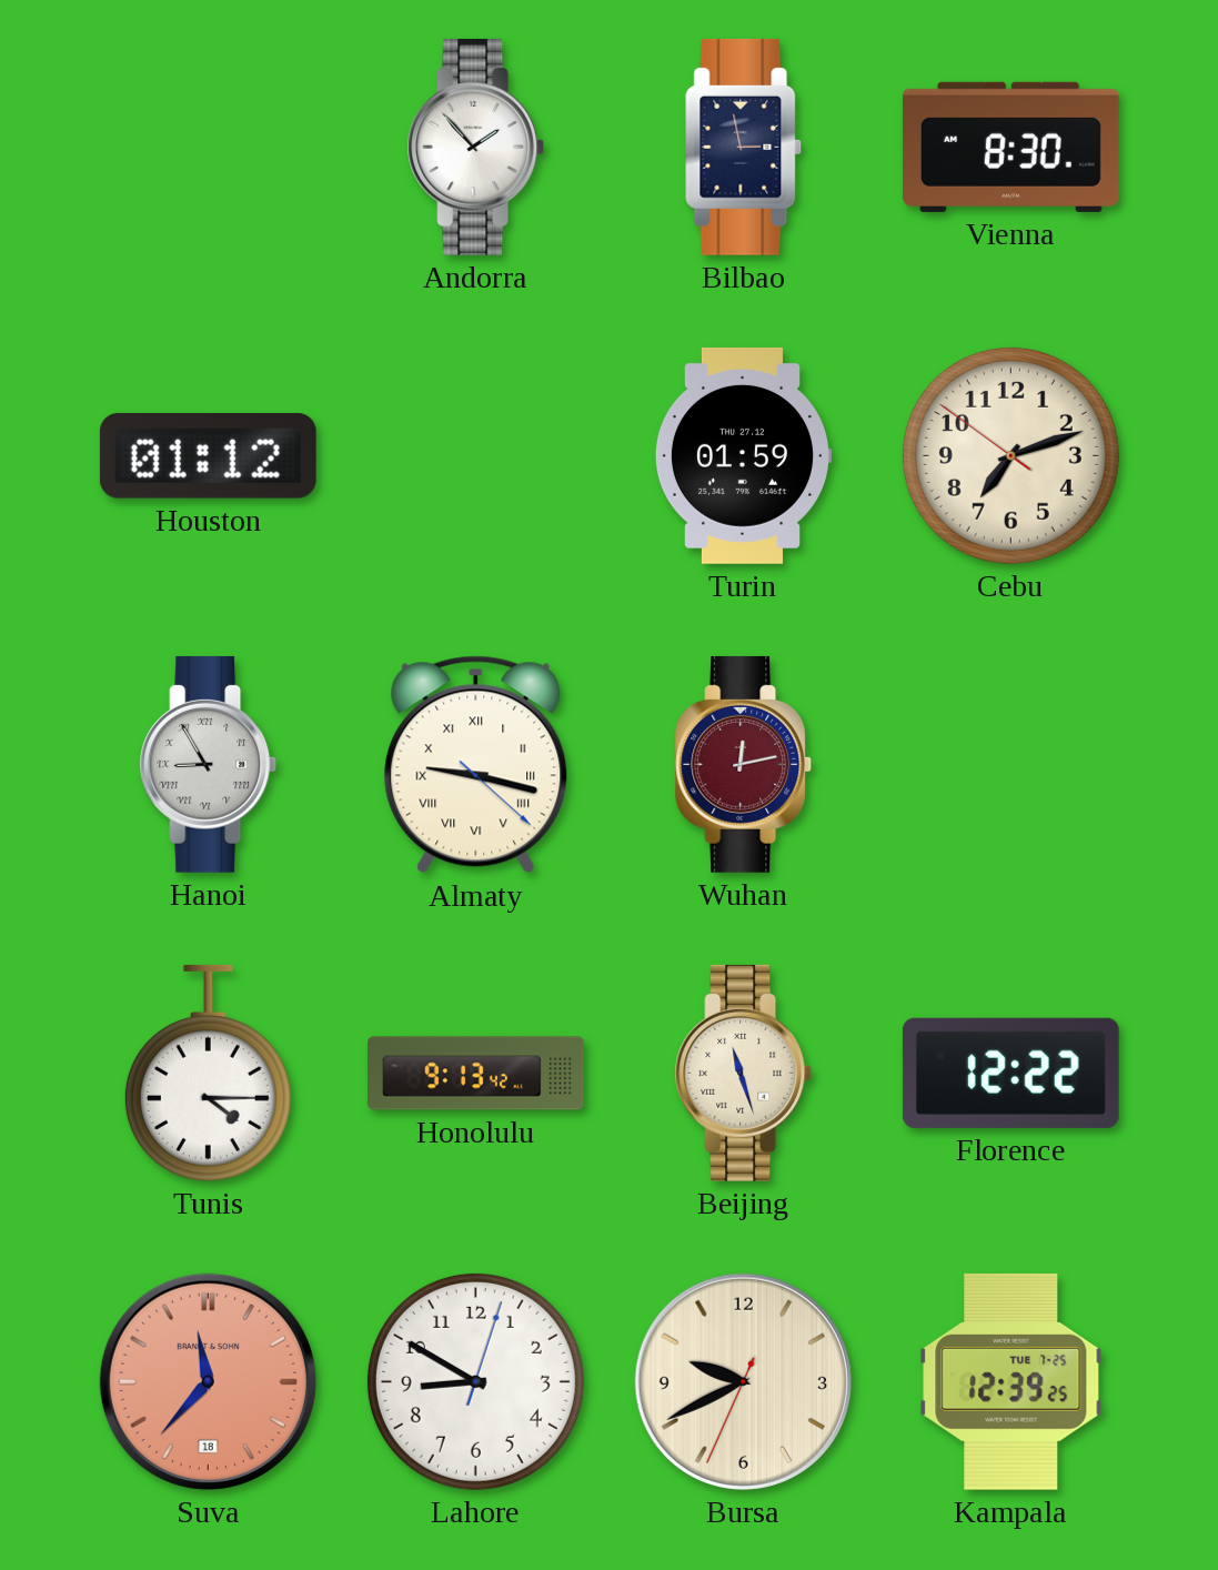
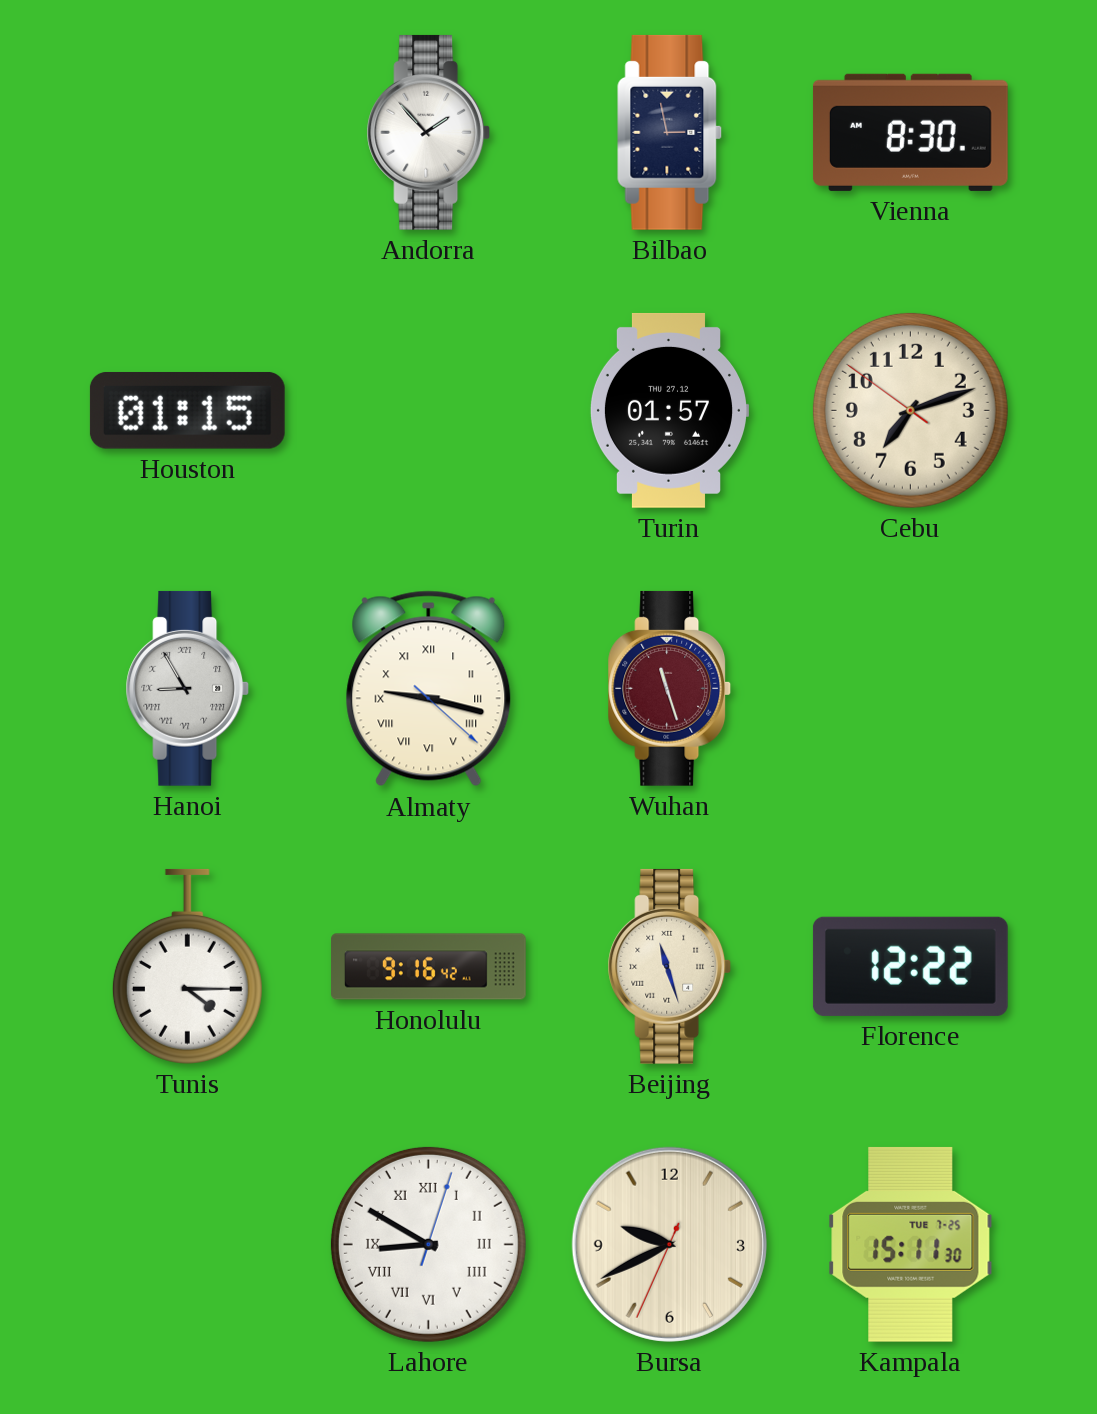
Houston: 01:12 -> 01:15 (187, 411)
Turin: 01:59 -> 01:57 (668, 410)
Wuhan: 12:13 -> 11:27 (670, 688)
Honolulu: 9:13 -> 9:16 (429, 967)
Suva: 11:37 -> none (208, 1381)
Lahore numerals: Arabic -> Roman (428, 1244)
Kampala: 12:39 -> 15:11 (911, 1244)
